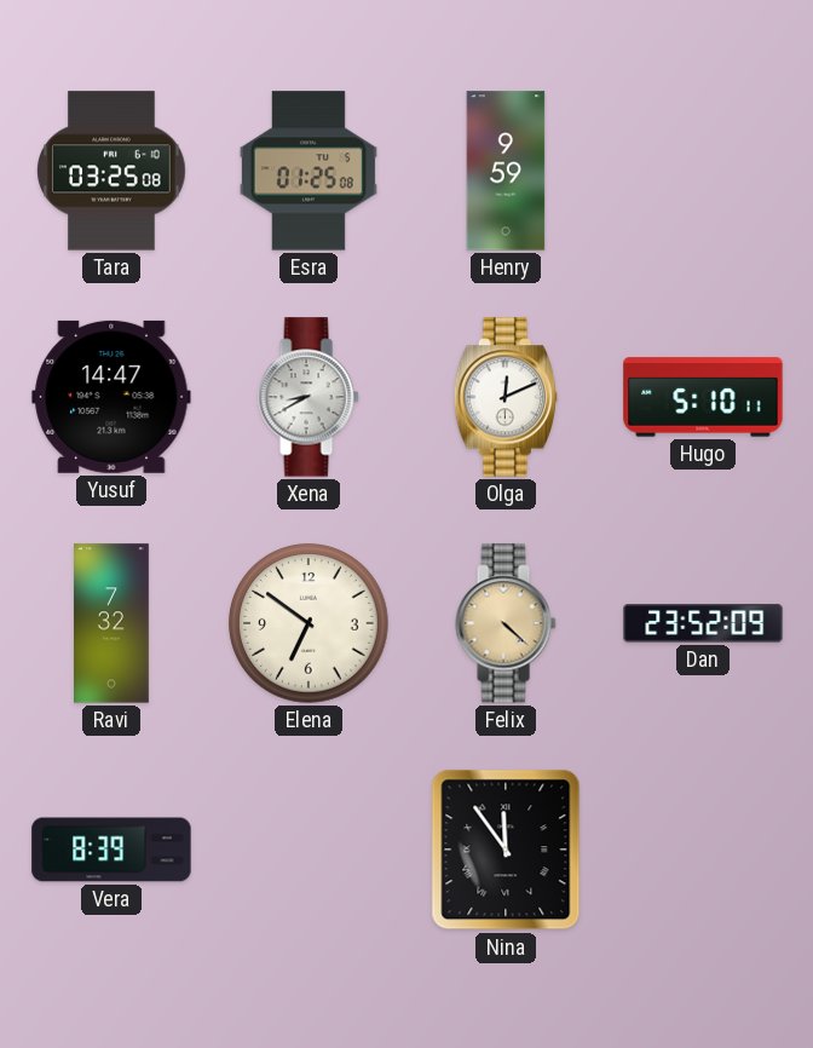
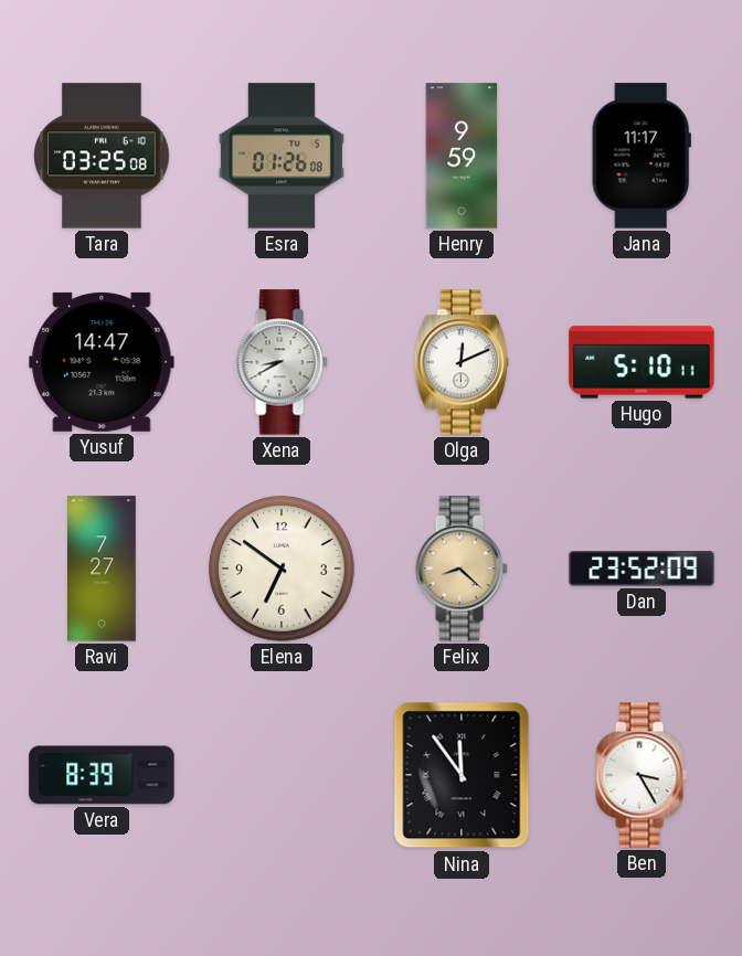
Esra: 01:25 -> 01:26 (282, 156)
Jana: none -> 11:17 (642, 156)
Ravi: 7:32 -> 7:27 (103, 569)
Felix: 4:22 -> 8:22 (462, 569)
Ben: none -> 3:25 (642, 775)
